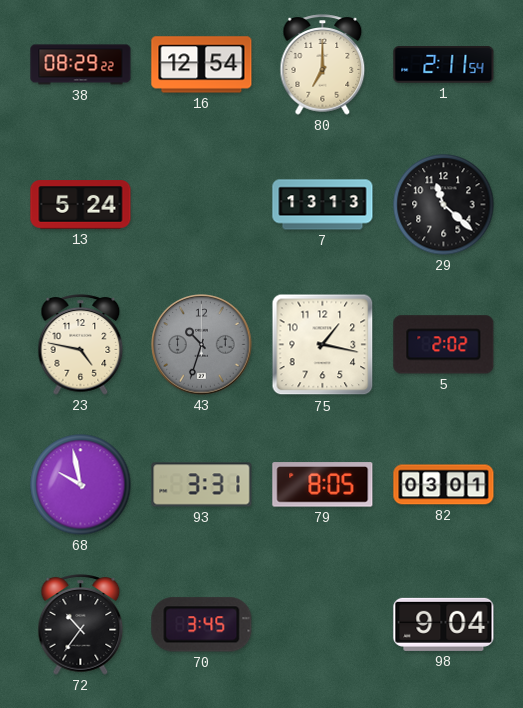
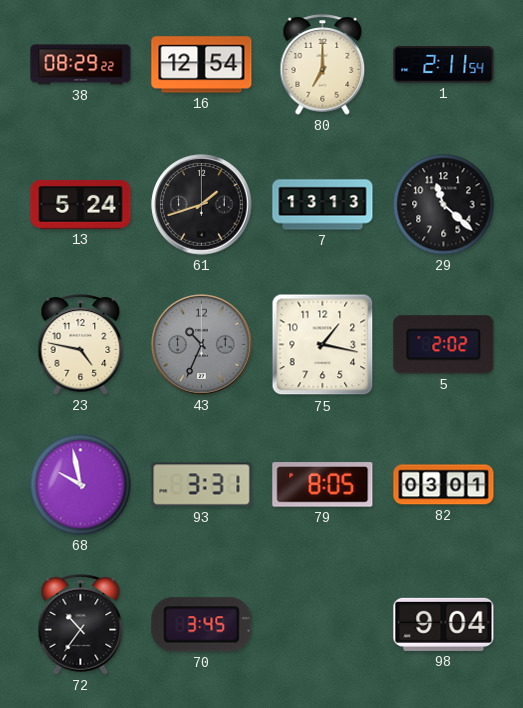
61: none -> 1:42 (202, 205)
43: 10:33 -> 10:34 (202, 345)
